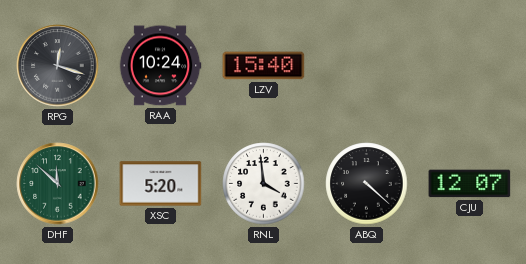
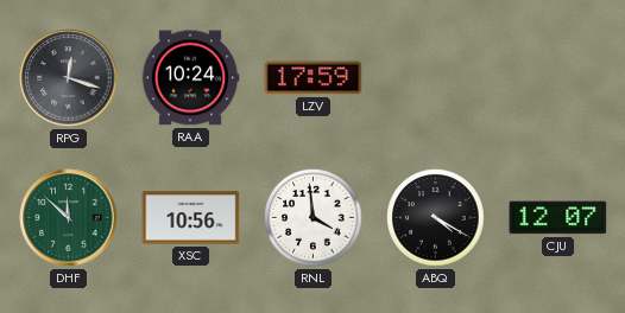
LZV: 15:40 -> 17:59 (314, 78)
XSC: 5:20 -> 10:56 (191, 218)
ABQ: 4:22 -> 4:20 (436, 218)
